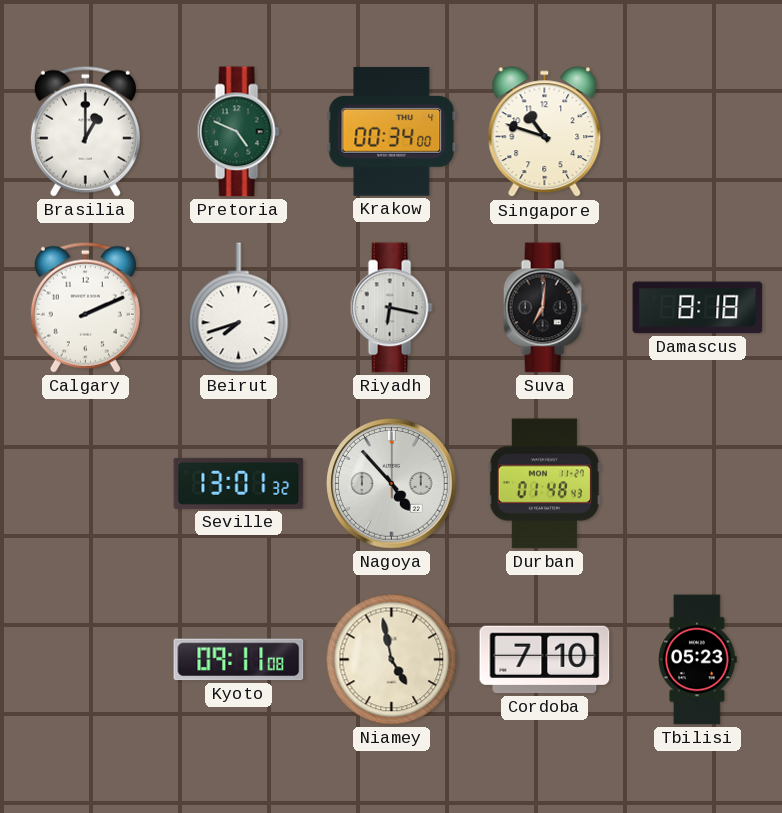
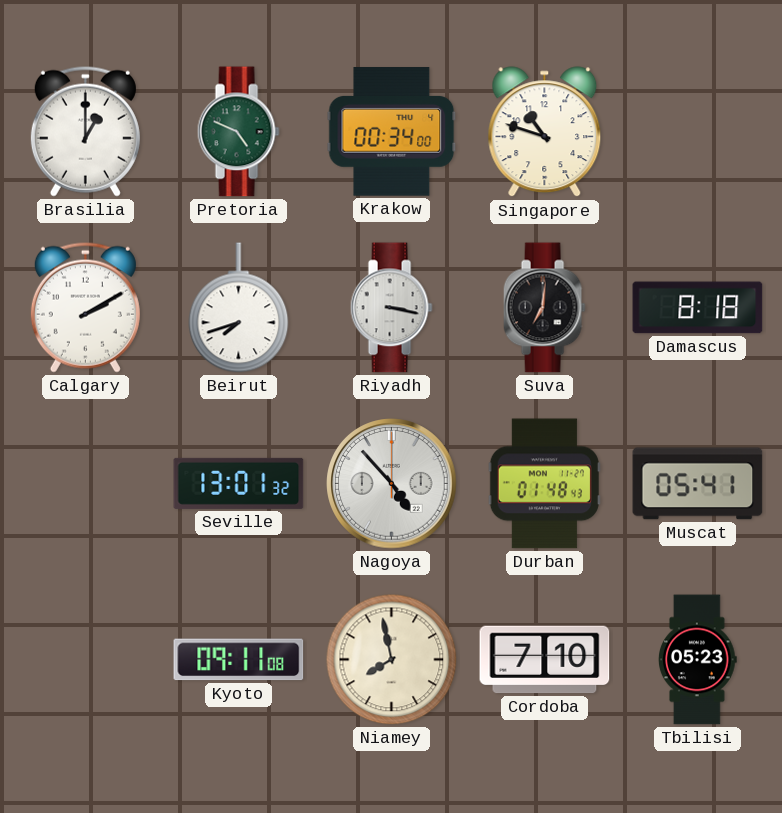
Calgary: 2:11 -> 2:10 (85, 307)
Riyadh: 6:17 -> 3:17 (391, 308)
Muscat: none -> 05:41 (698, 484)
Niamey: 4:58 -> 7:58 (392, 660)
